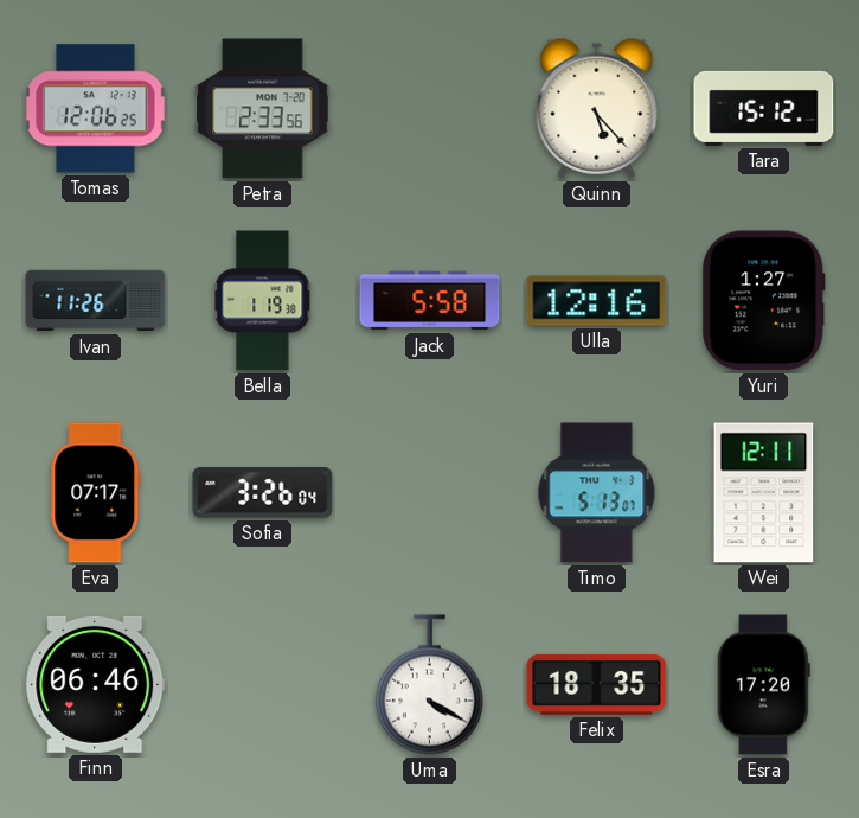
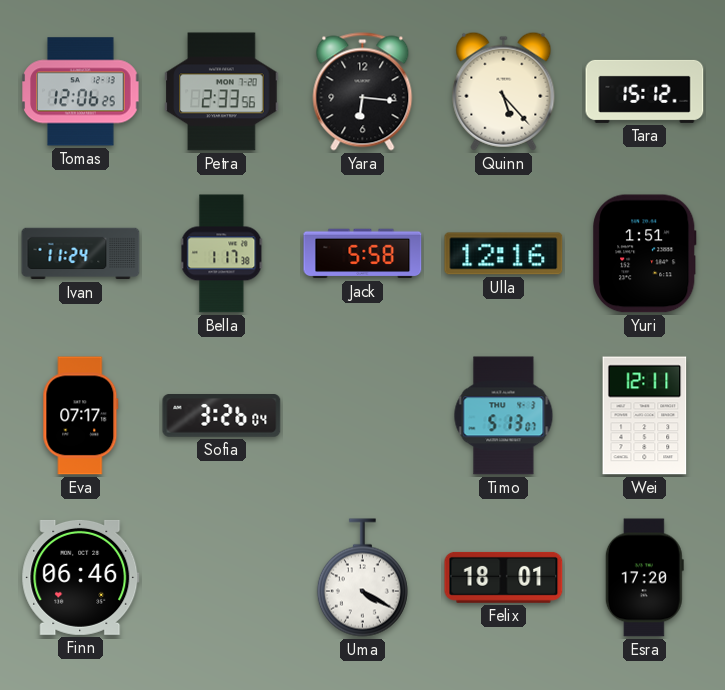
Yara: none -> 6:16 (363, 92)
Ivan: 11:26 -> 11:24 (81, 254)
Bella: 1:19 -> 1:17 (222, 254)
Yuri: 1:27 -> 1:51 (645, 254)
Felix: 18:35 -> 18:01 (504, 577)
